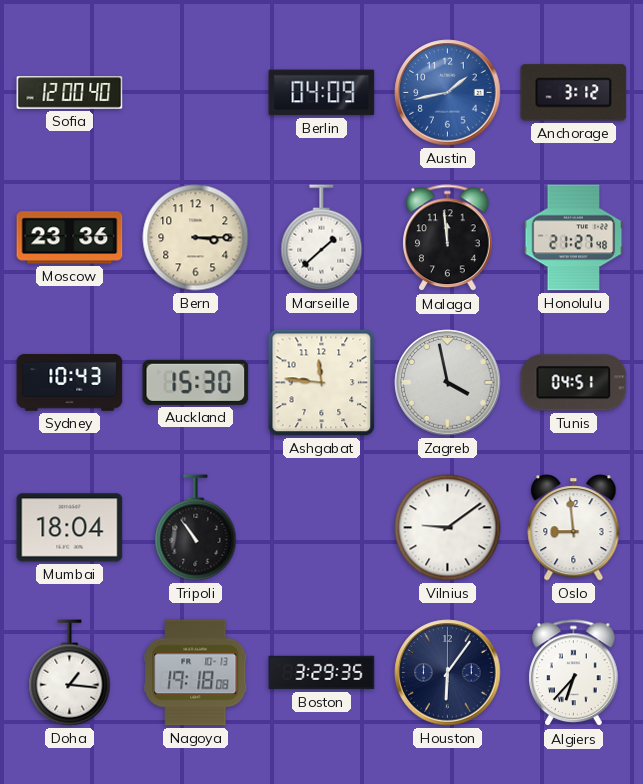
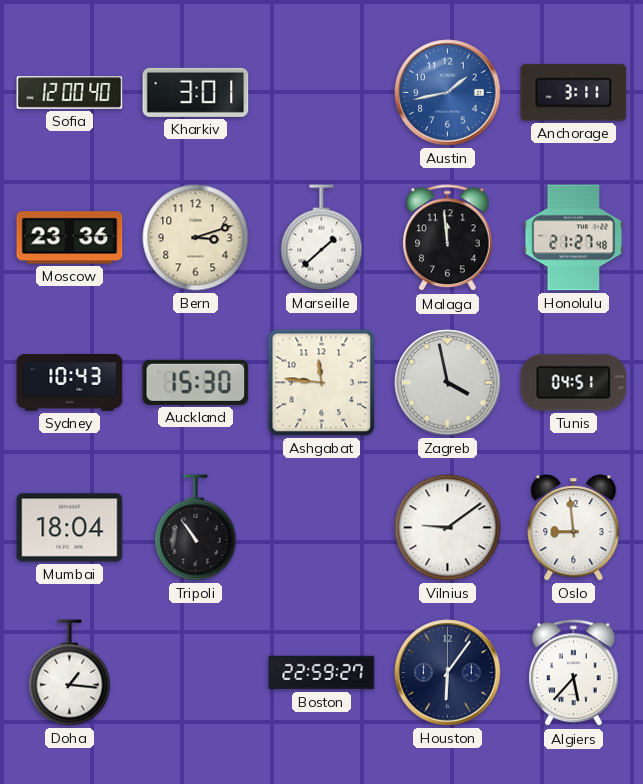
Kharkiv: none -> 3:01 (196, 92)
Berlin: 04:09 -> none (322, 93)
Anchorage: 3:12 -> 3:11 (574, 93)
Bern: 3:15 -> 3:12 (196, 238)
Nagoya: 19:18 -> none (196, 673)
Boston: 3:29 -> 22:59 (322, 673)
Algiers: 6:37 -> 5:37 (574, 673)
